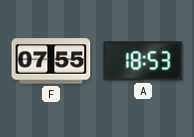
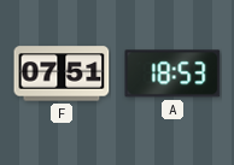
F: 07:55 -> 07:51 (62, 73)
